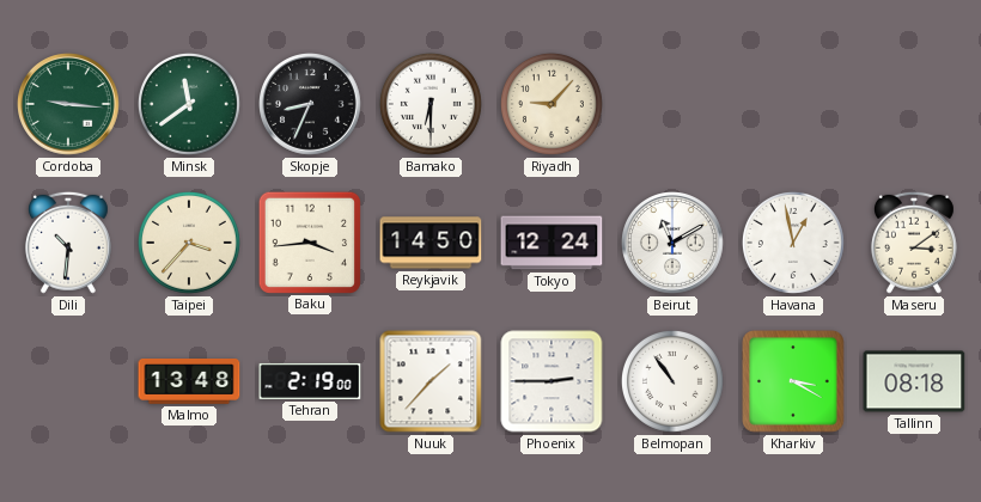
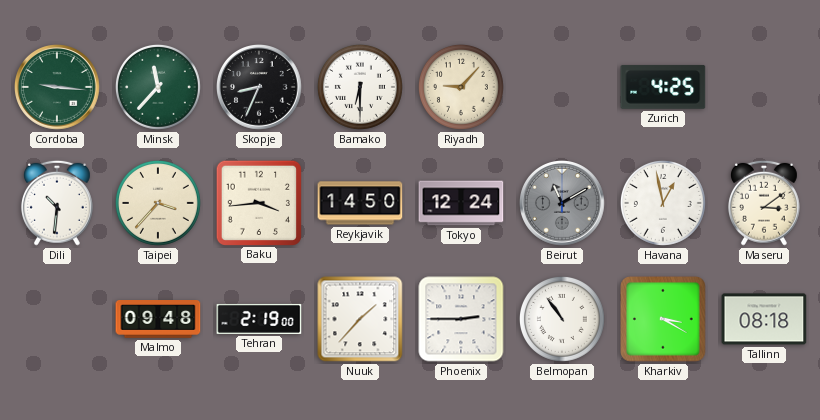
Minsk: 11:39 -> 11:37 (158, 87)
Zurich: none -> 4:25 (663, 87)
Beirut dial: white -> grey (563, 204)
Malmo: 13:48 -> 09:48 (158, 320)
